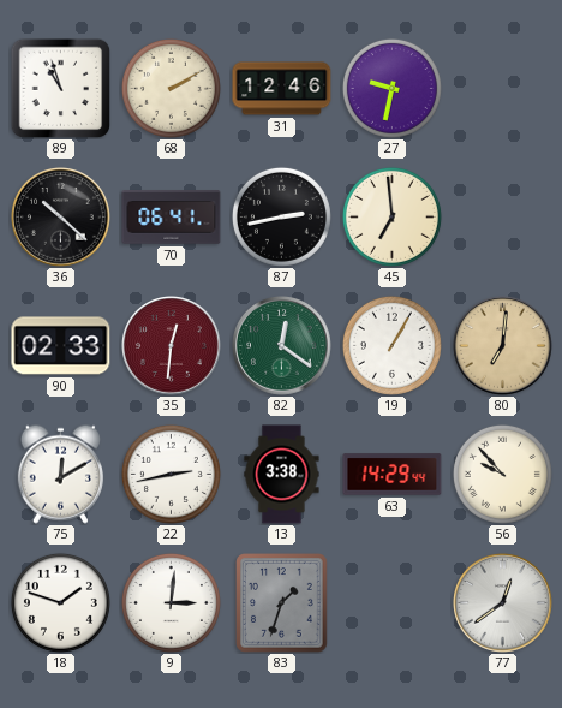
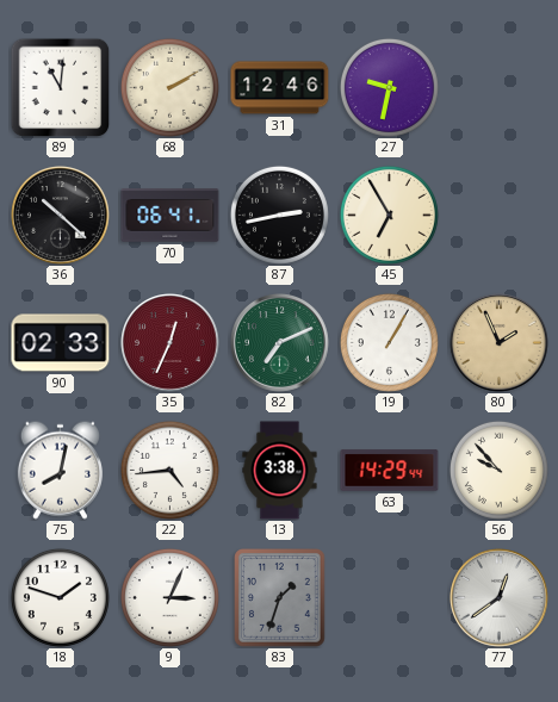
89: 10:57 -> 11:01 (60, 87)
45: 6:59 -> 6:55 (389, 215)
35: 12:31 -> 12:34 (170, 343)
82: 12:21 -> 7:11 (280, 343)
80: 7:01 -> 1:56 (500, 343)
75: 12:10 -> 8:02 (60, 470)
22: 2:43 -> 4:44 (169, 470)
9: 3:01 -> 3:04 (169, 597)
